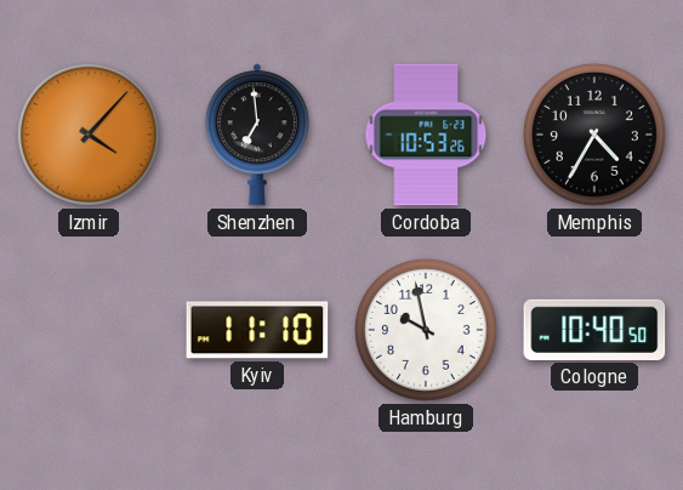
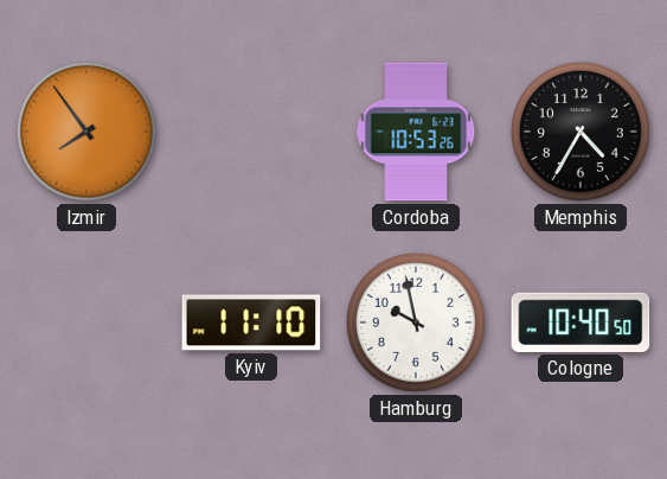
Izmir: 4:07 -> 7:54 (86, 132)
Shenzhen: 6:59 -> none (257, 135)
